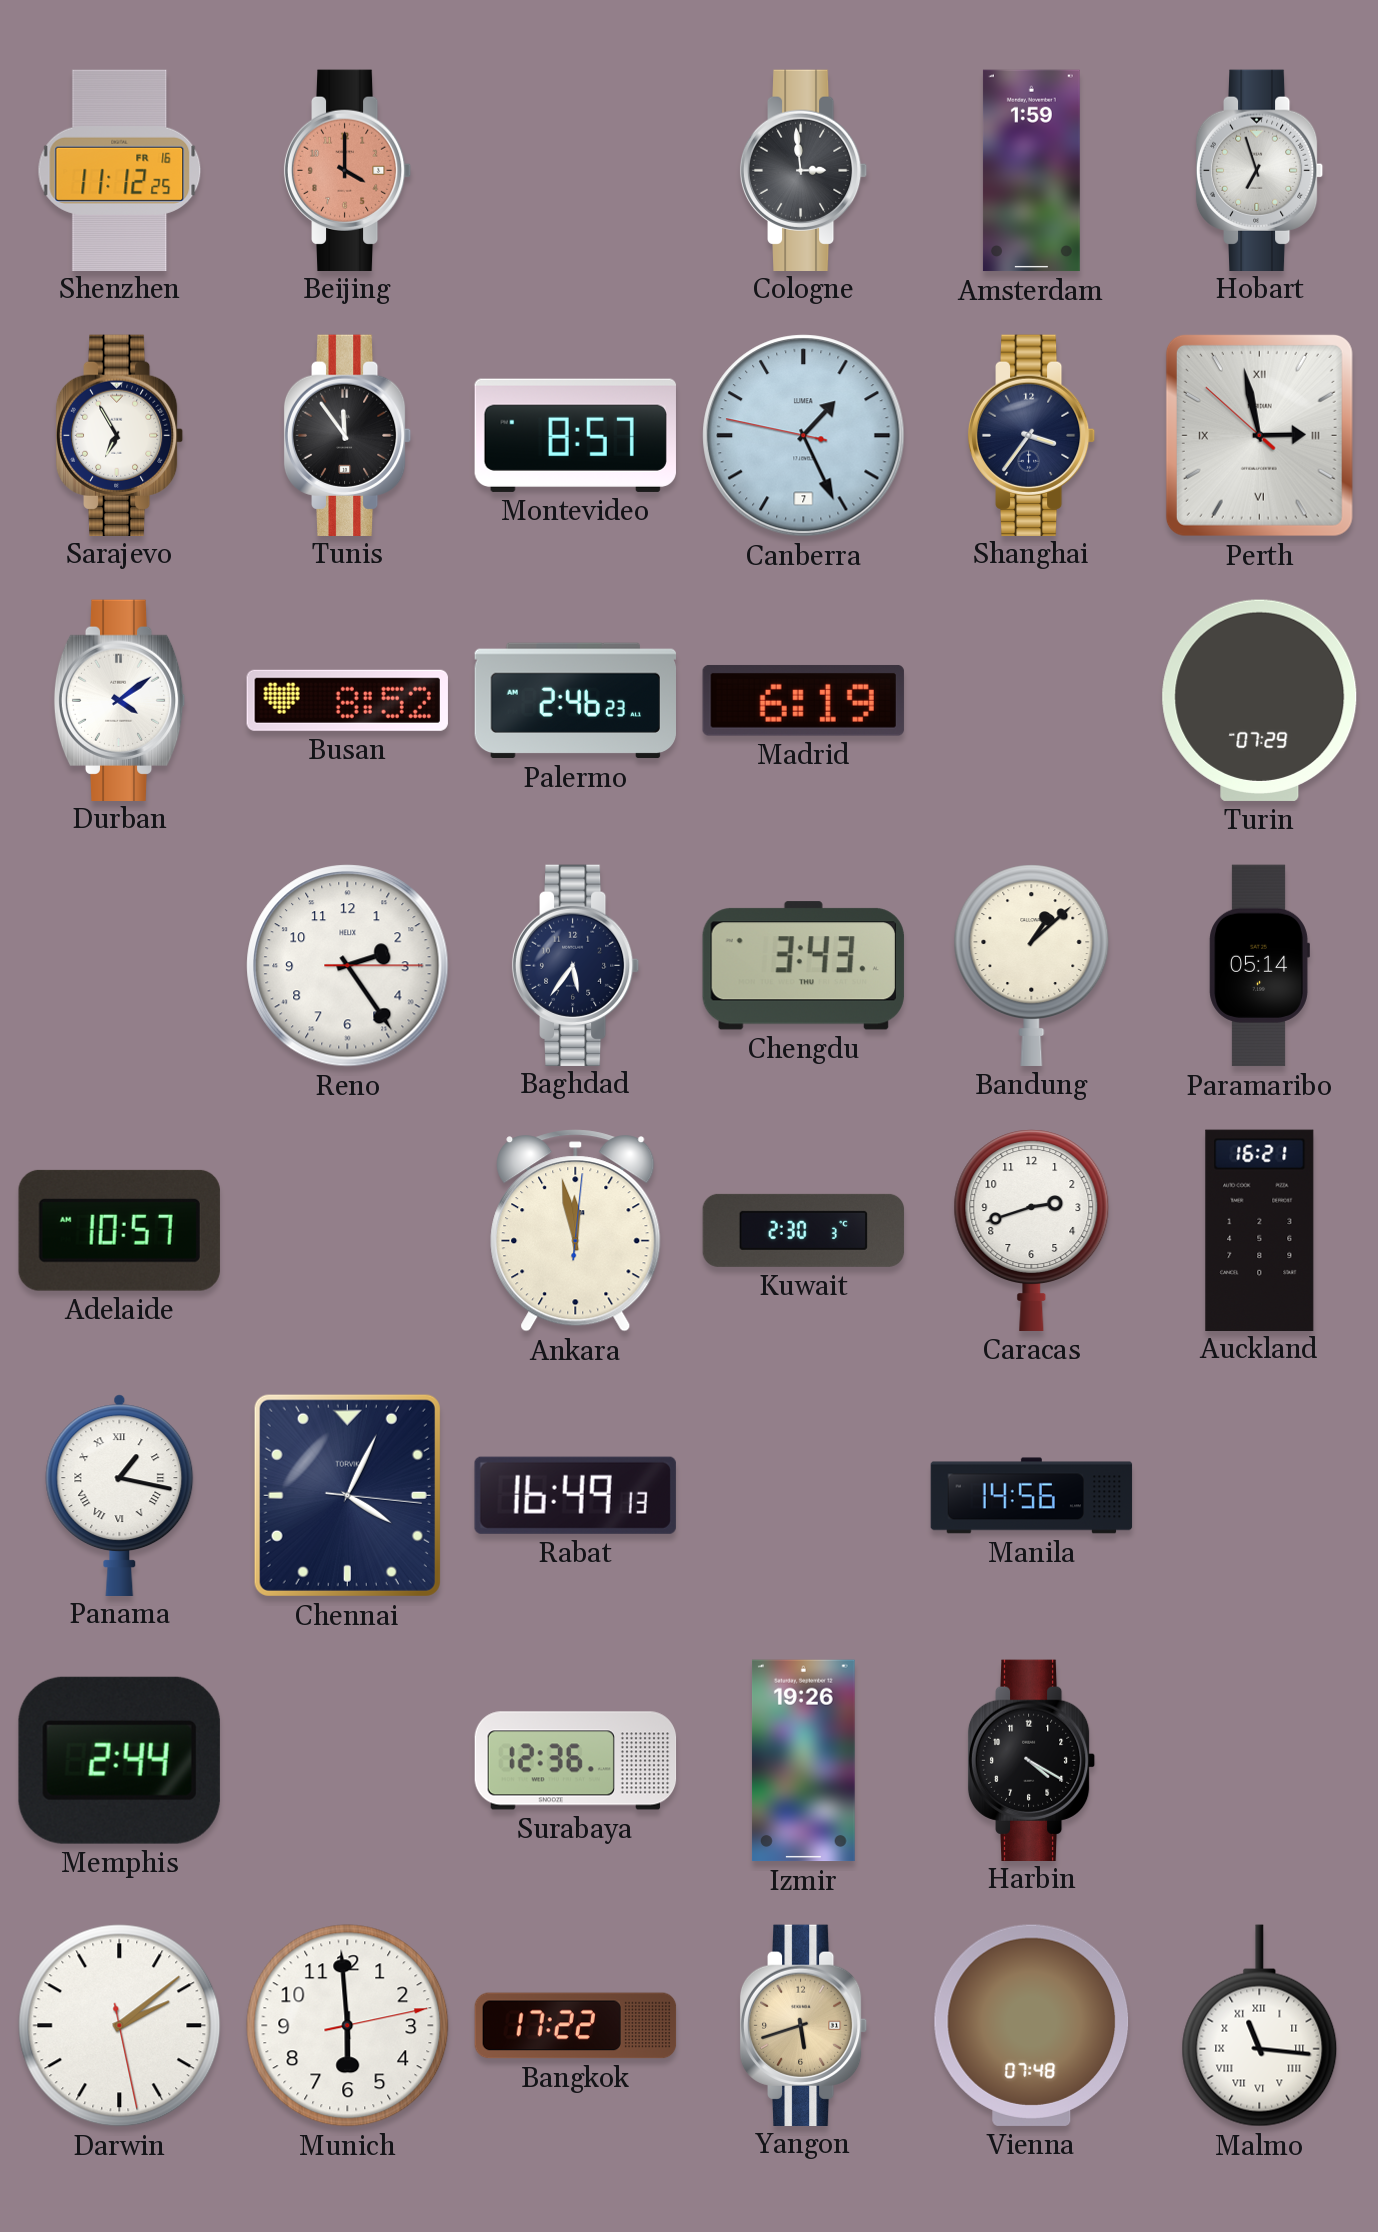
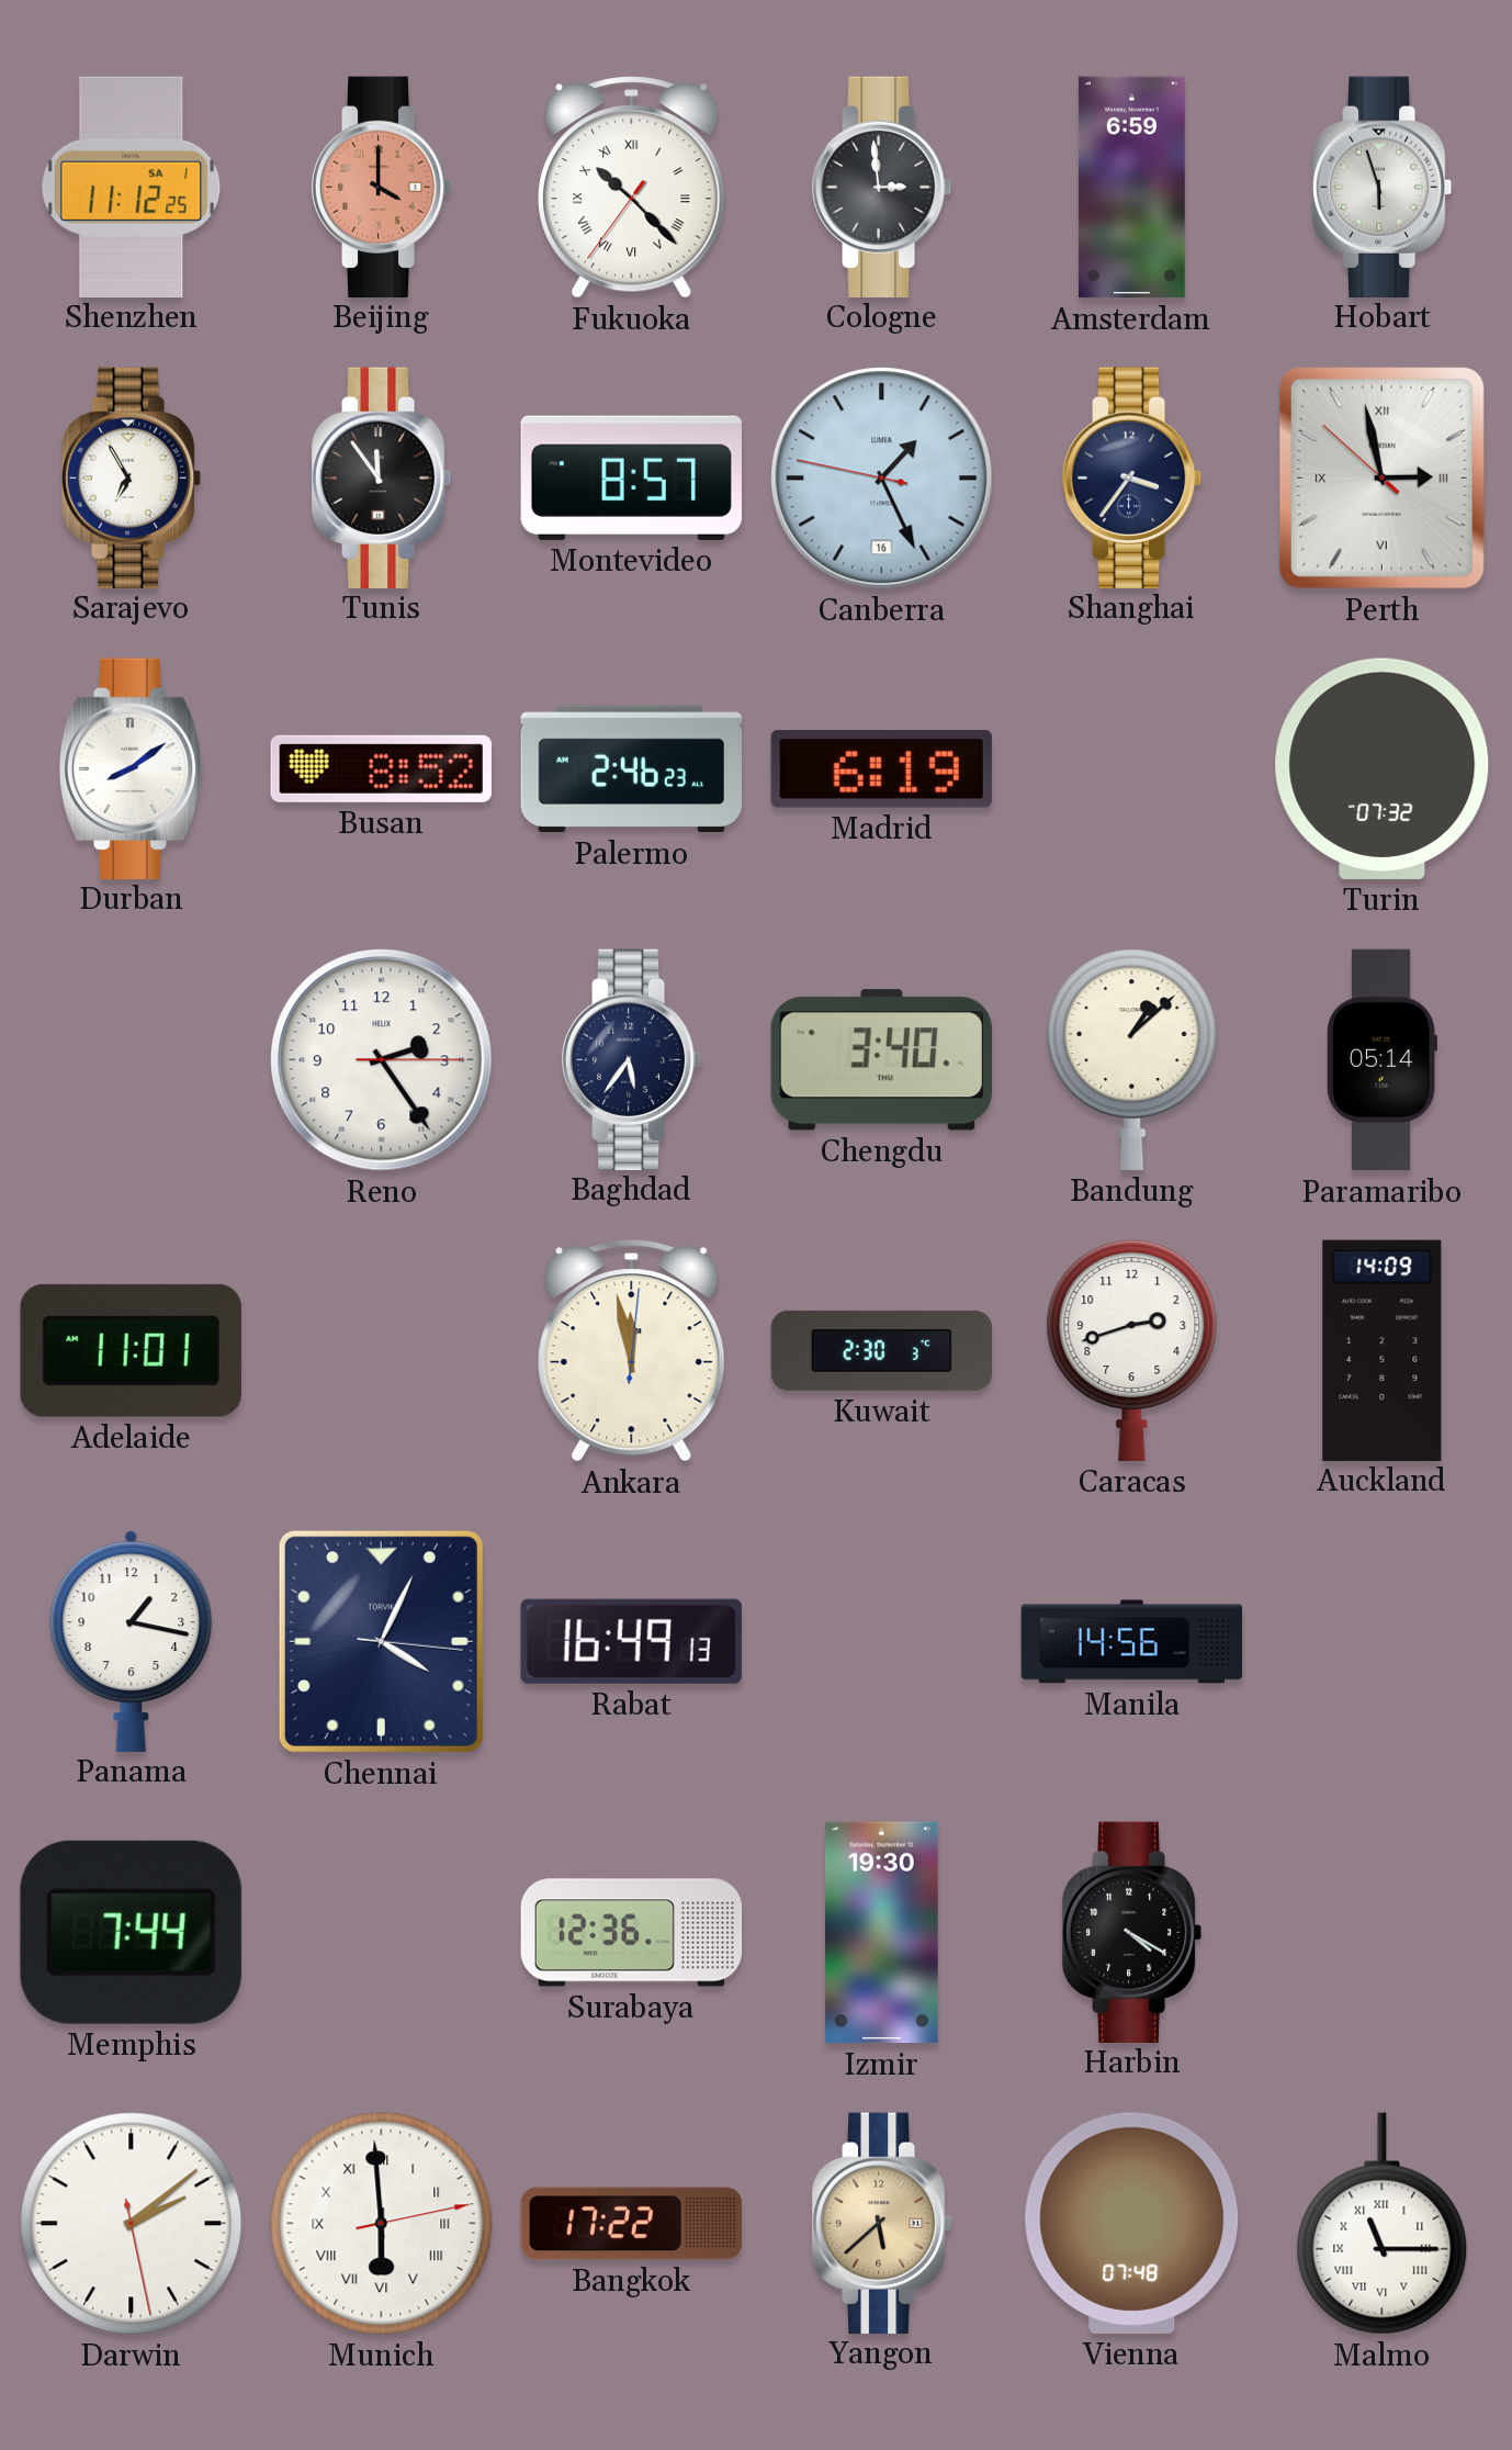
Shenzhen date: FR 16 -> SA 1 (132, 187)
Fukuoka: none -> 10:22 (632, 188)
Amsterdam: 1:59 -> 6:59 (1131, 188)
Hobart: 6:57 -> 5:57 (1383, 187)
Canberra date: 7 -> 16 (882, 479)
Durban: 4:09 -> 8:09 (132, 768)
Turin: 07:29 -> 07:32 (1383, 768)
Chengdu: 3:43 -> 3:40 (881, 1060)
Adelaide: 10:57 -> 11:01 (131, 1350)
Auckland: 16:21 -> 14:09 (1383, 1350)
Panama numerals: Roman -> Arabic (132, 1641)
Memphis: 2:44 -> 7:44 (131, 1932)
Izmir: 19:26 -> 19:30 (881, 1933)
Munich numerals: Arabic -> Roman (382, 2224)
Yangon: 5:42 -> 5:38 (882, 2223)
Malmo: 11:16 -> 11:15 (1383, 2224)
